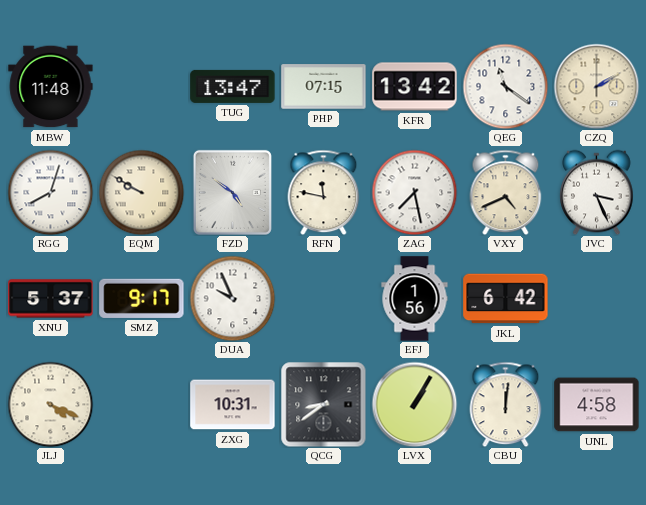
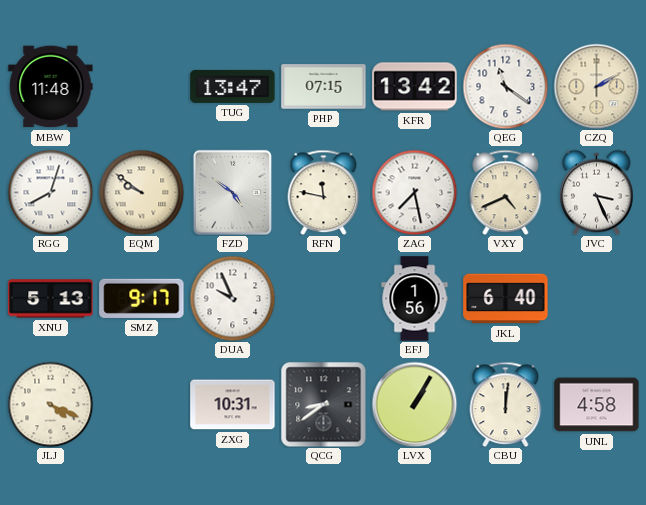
EQM: 9:50 -> 9:51 (141, 192)
XNU: 5:37 -> 5:13 (51, 299)
JKL: 6:42 -> 6:40 (506, 299)
